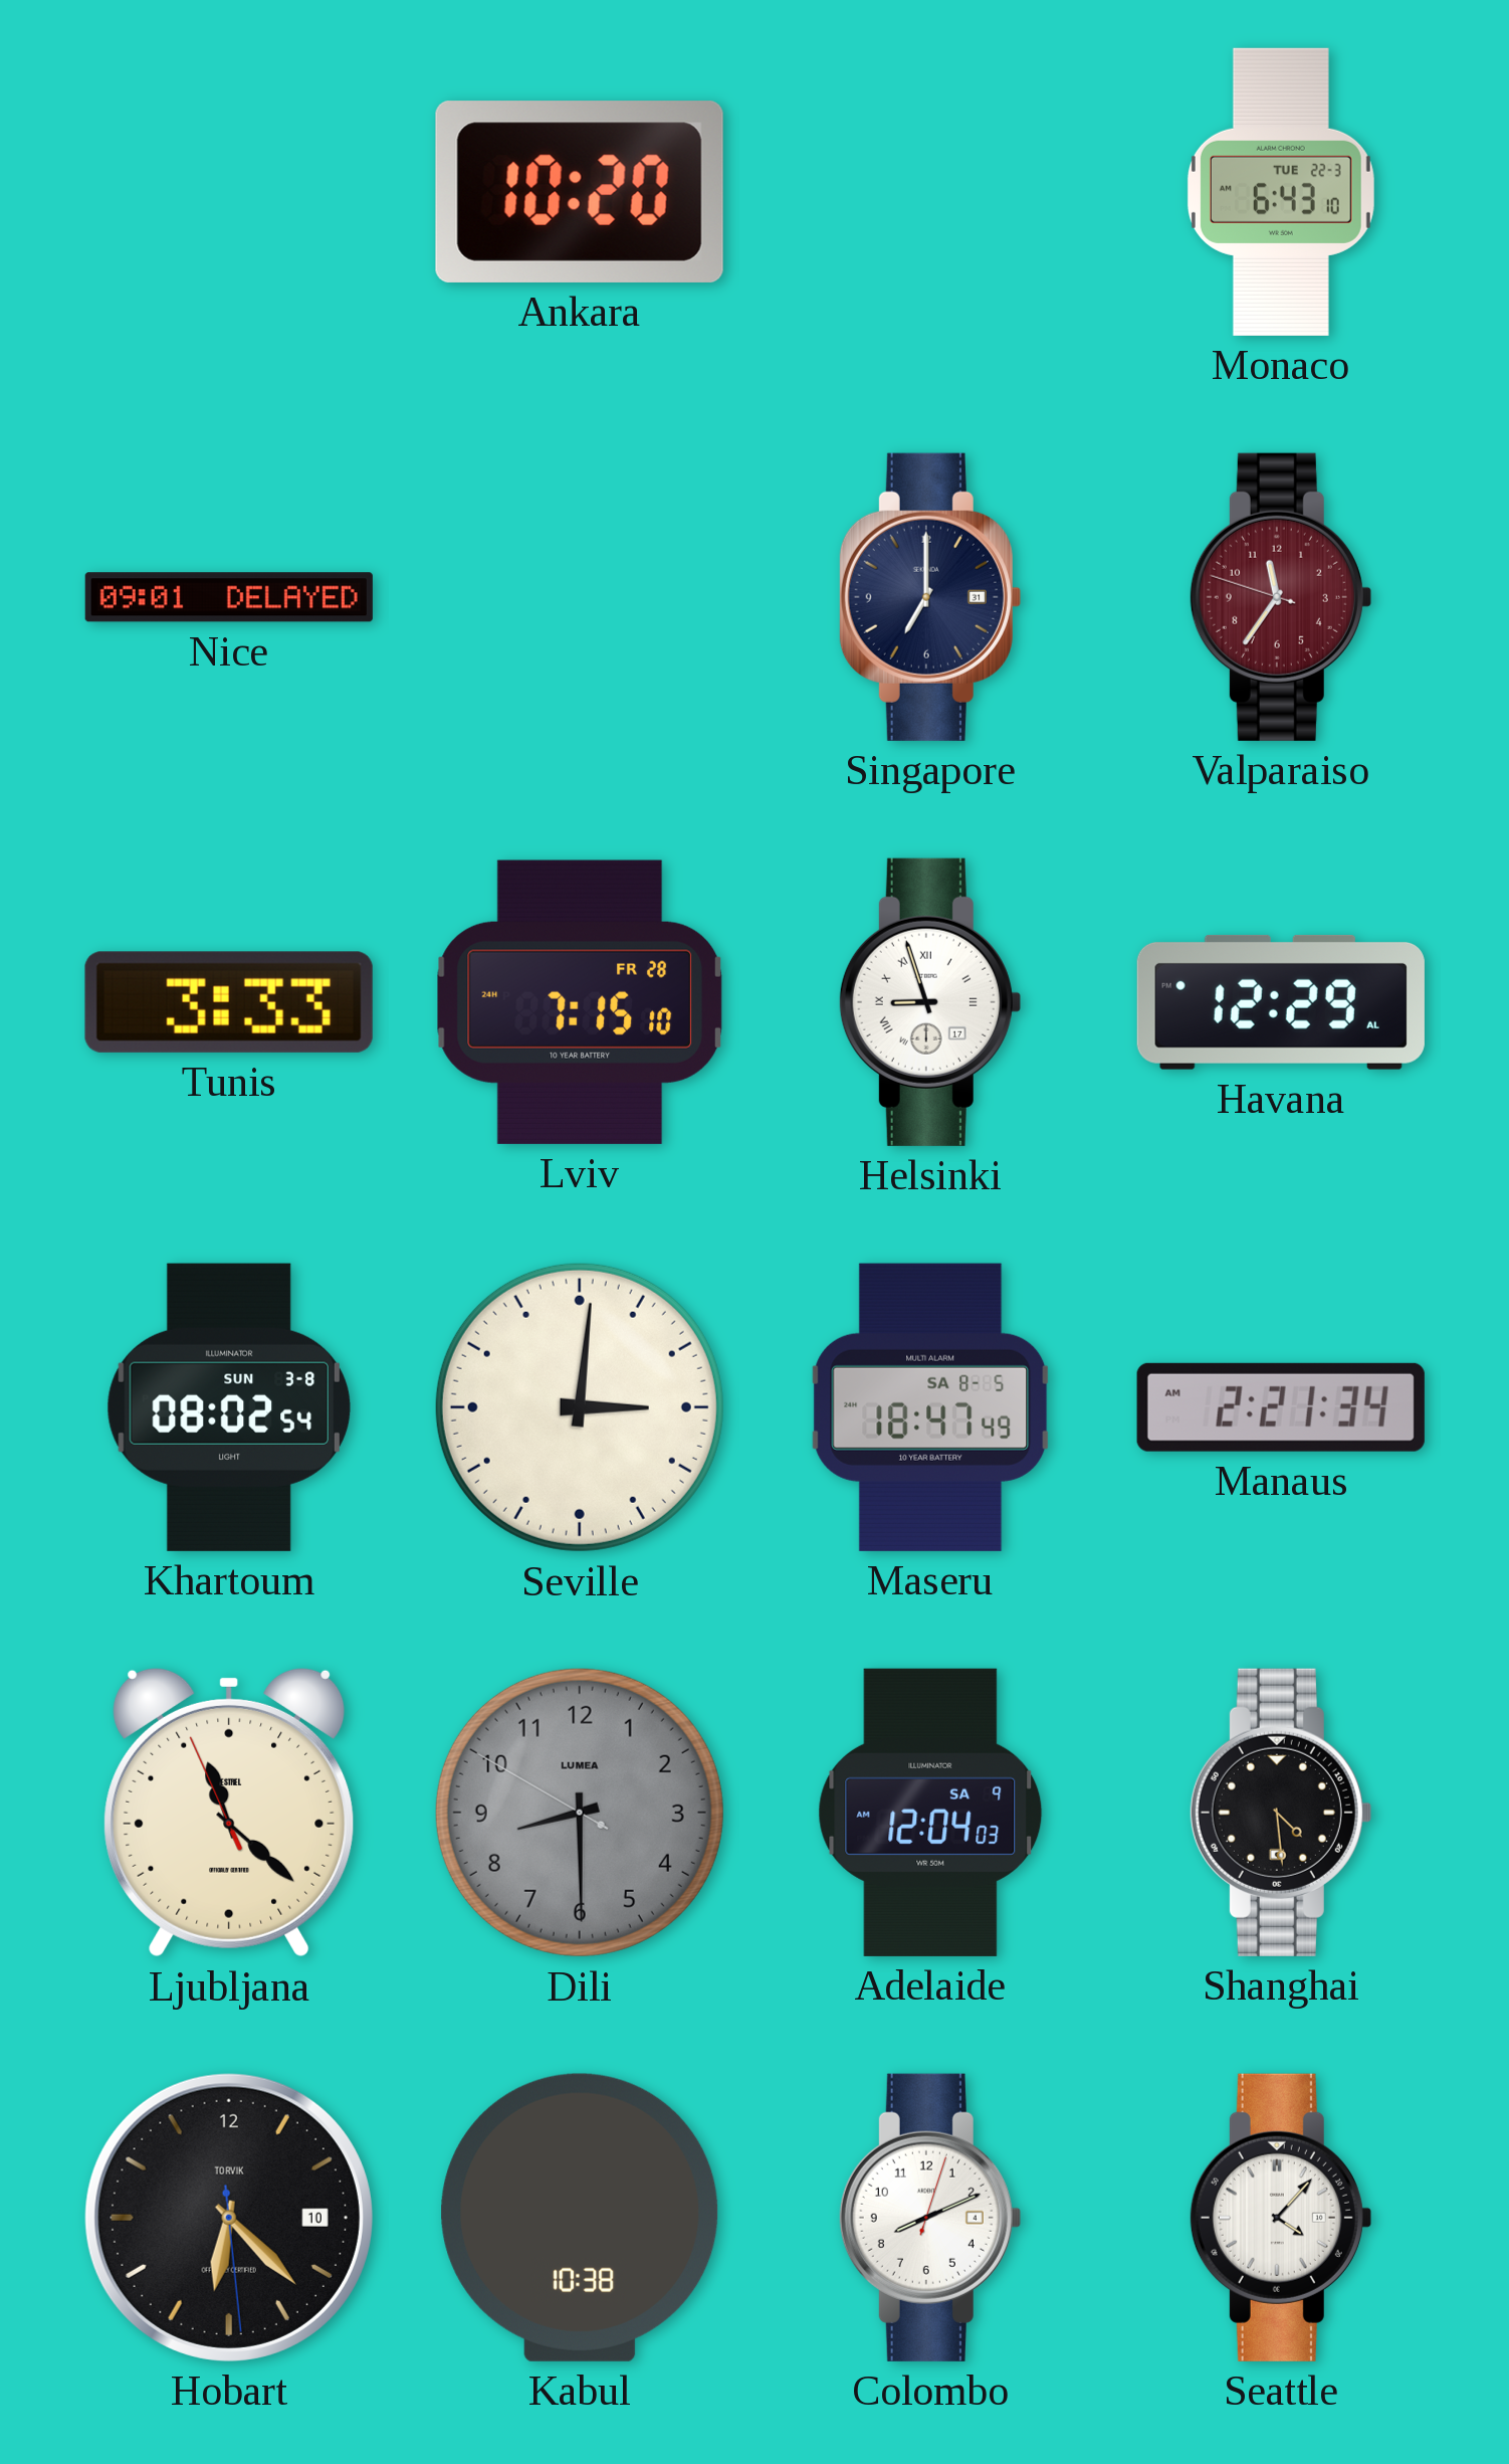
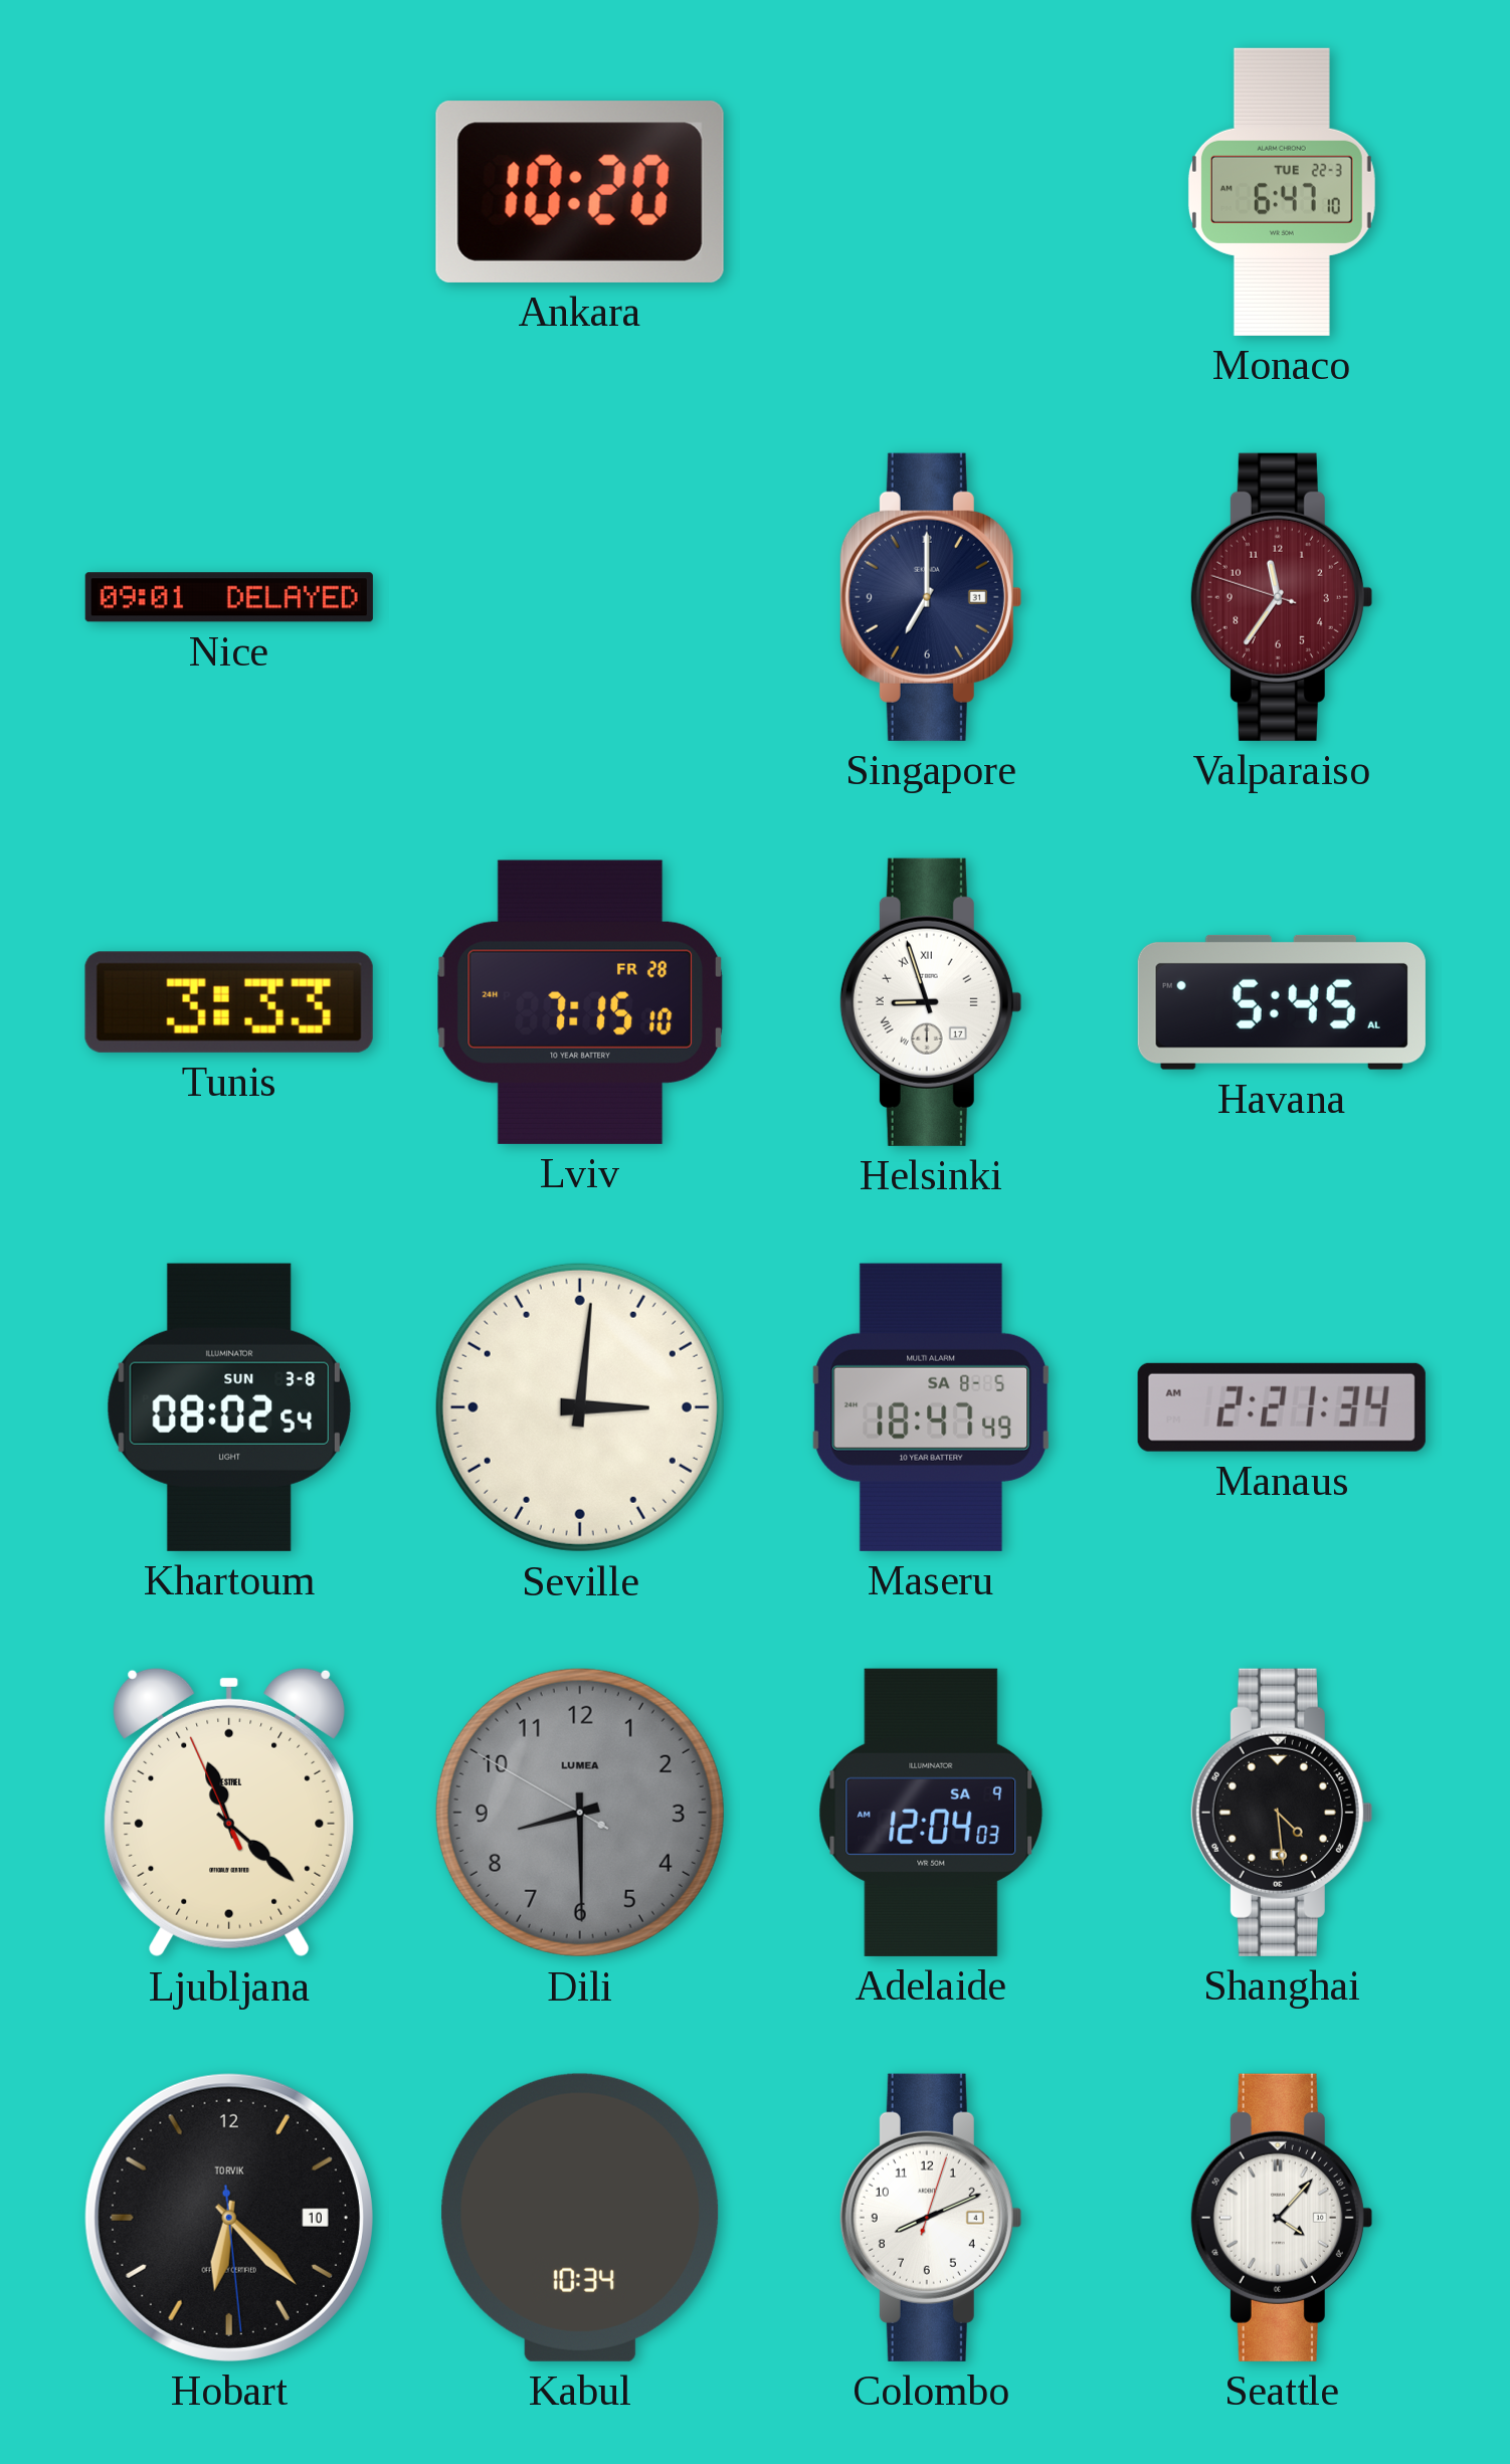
Monaco: 6:43 -> 6:47 (1282, 192)
Havana: 12:29 -> 5:45 (1282, 1002)
Kabul: 10:38 -> 10:34 (580, 2218)
